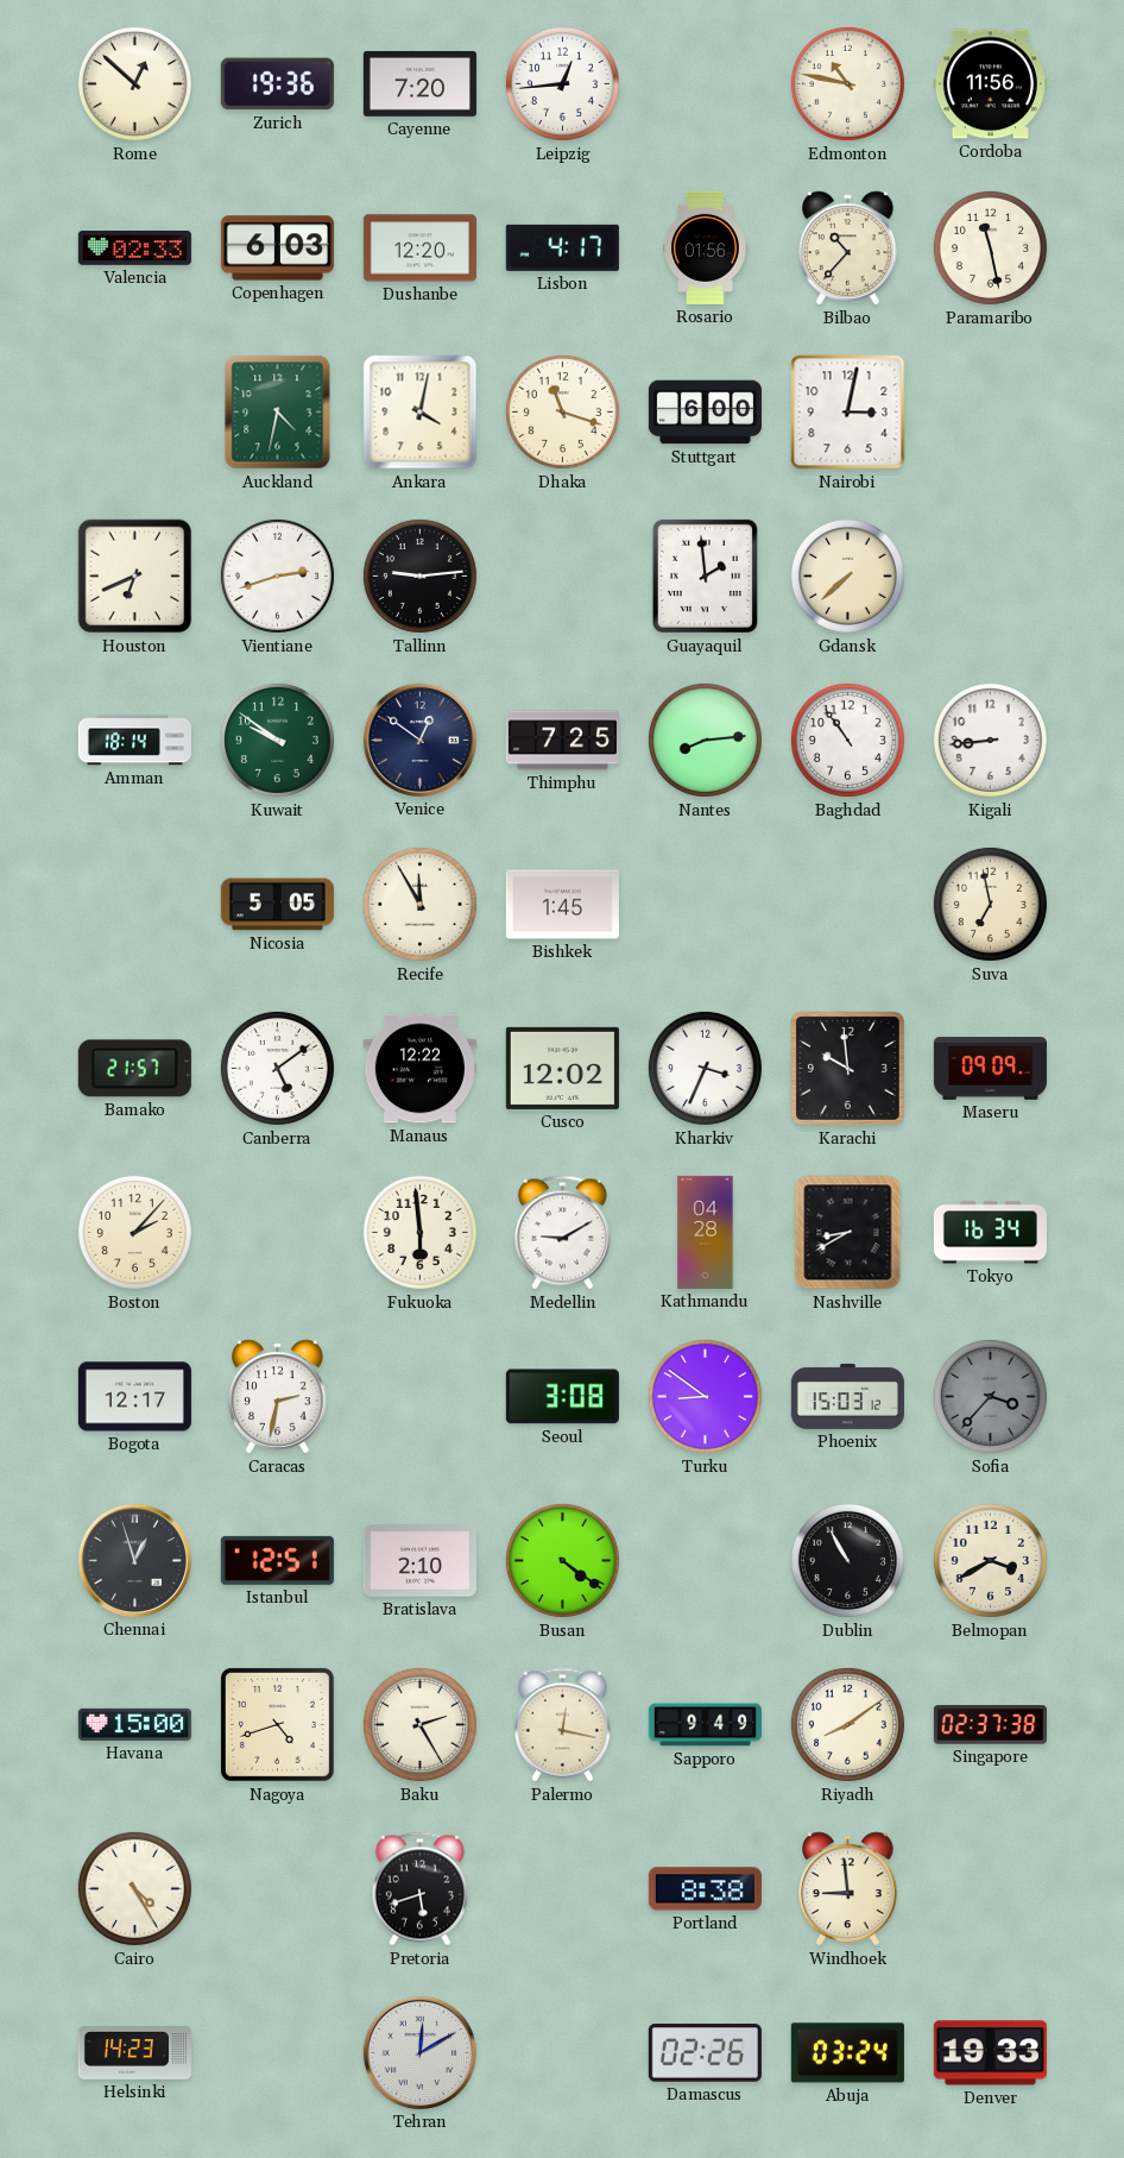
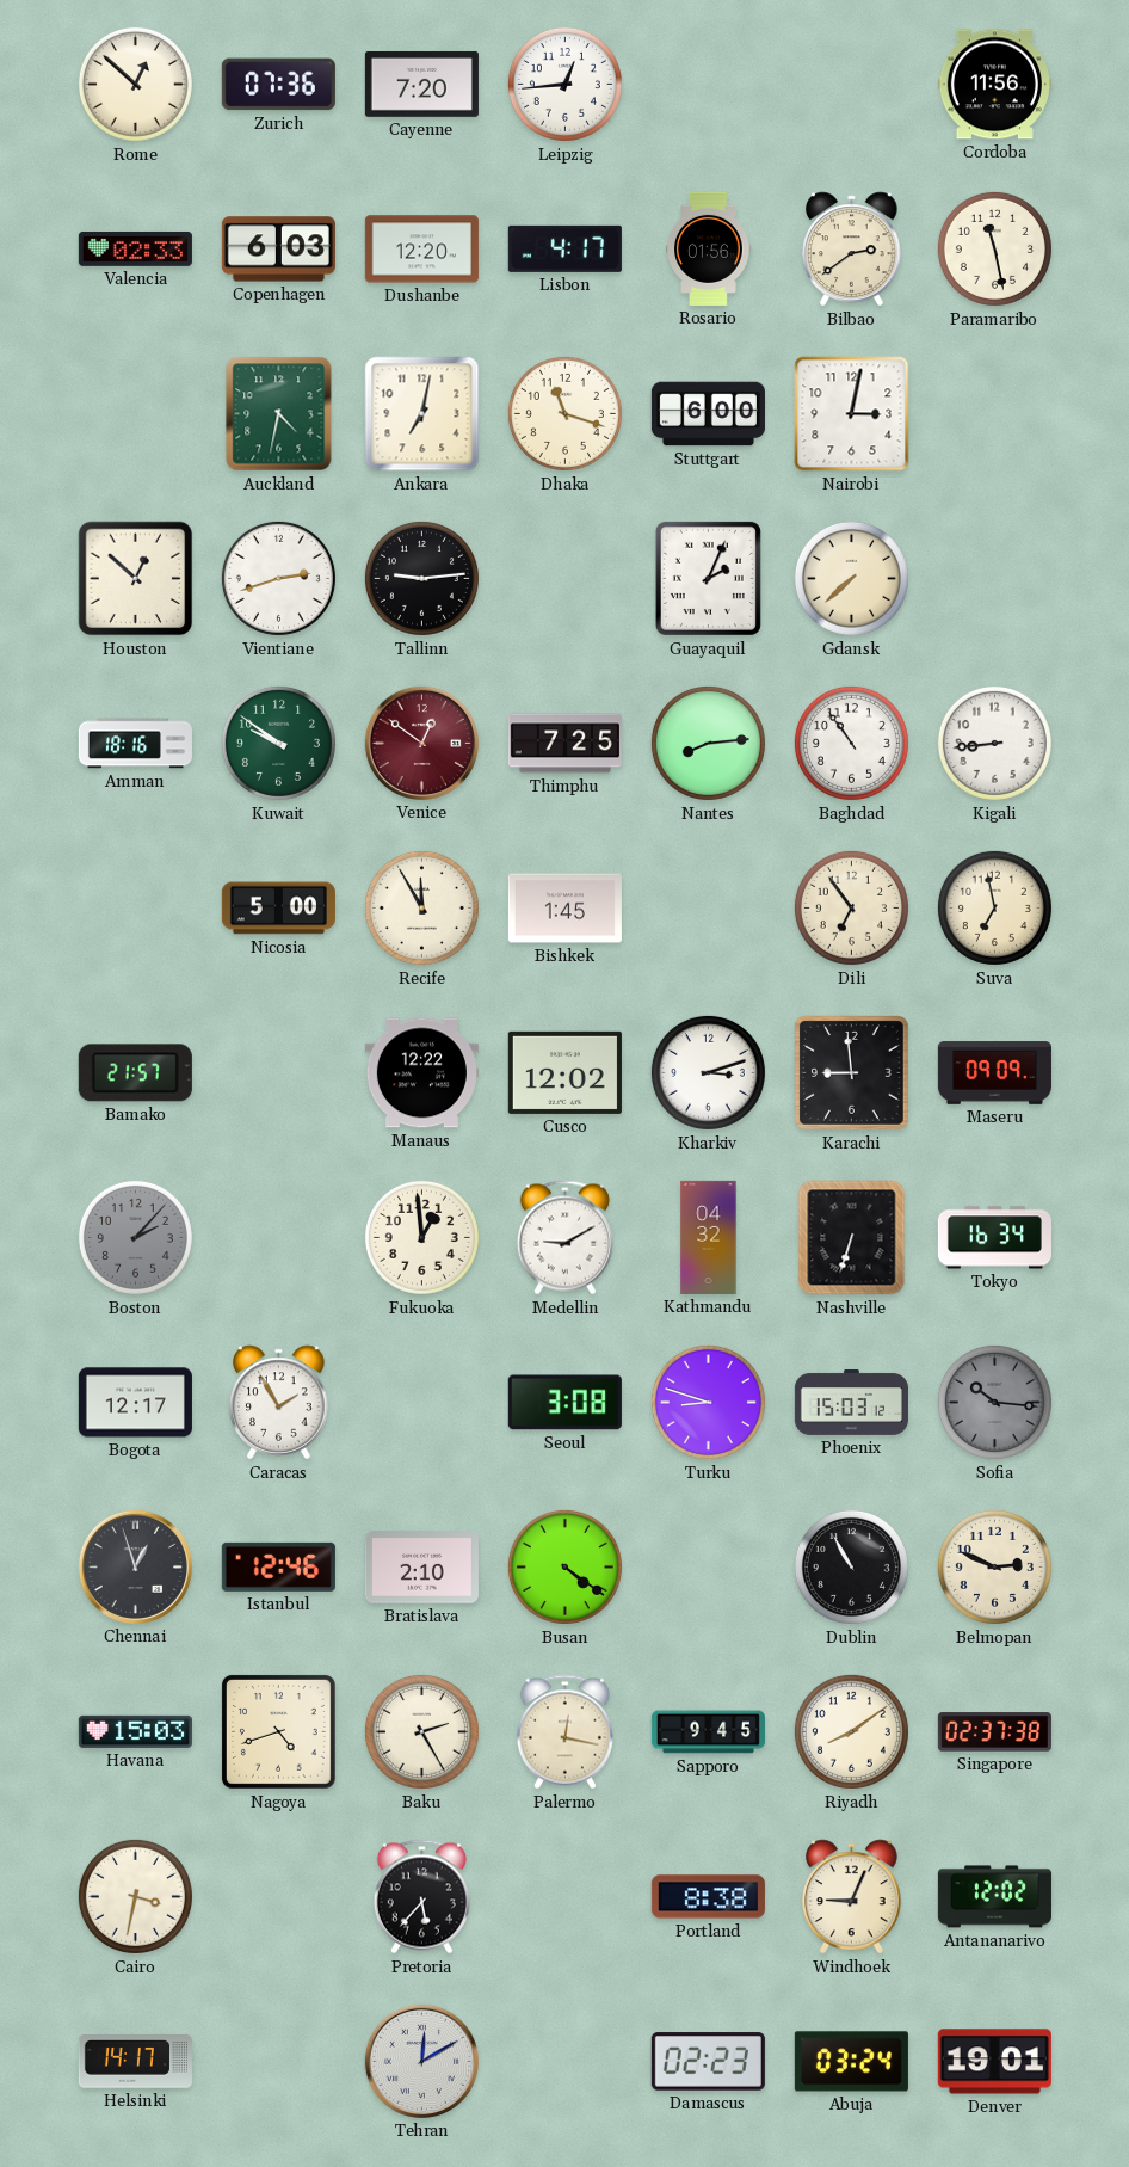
Zurich: 19:36 -> 07:36 (278, 85)
Edmonton: 10:47 -> none (847, 83)
Bilbao: 10:37 -> 2:39 (852, 250)
Ankara: 4:02 -> 7:02 (422, 414)
Houston: 6:41 -> 12:52 (136, 579)
Guayaquil: 1:59 -> 2:04 (708, 578)
Amman: 18:14 -> 18:16 (135, 744)
Venice dial: navy -> burgundy (421, 743)
Nicosia: 5:05 -> 5:00 (278, 909)
Dili: none -> 6:54 (851, 907)
Canberra: 5:09 -> none (277, 1068)
Kharkiv: 3:34 -> 3:12 (708, 1072)
Karachi: 9:59 -> 8:59 (851, 1072)
Boston dial: cream -> grey (135, 1237)
Fukuoka: 5:59 -> 12:59 (421, 1237)
Kathmandu: 04:28 -> 04:32 (709, 1237)
Nashville: 8:40 -> 6:33 (852, 1238)
Caracas: 2:32 -> 1:55 (279, 1403)
Turku: 8:51 -> 8:48 (708, 1402)
Sofia: 3:37 -> 10:16 (994, 1402)
Istanbul: 12:51 -> 12:46 (278, 1566)
Belmopan: 3:40 -> 2:49 (994, 1566)
Havana: 15:00 -> 15:03 (135, 1731)
Sapporo: 9:49 -> 9:45 (708, 1732)
Cairo: 4:25 -> 3:32 (135, 1896)
Pretoria: 5:42 -> 5:37 (421, 1897)
Windhoek: 8:59 -> 9:04 (852, 1897)
Antananarivo: none -> 12:02 (994, 1897)
Helsinki: 14:23 -> 14:17 (135, 2062)
Damascus: 02:26 -> 02:23 (708, 2062)
Denver: 19:33 -> 19:01 (994, 2062)
